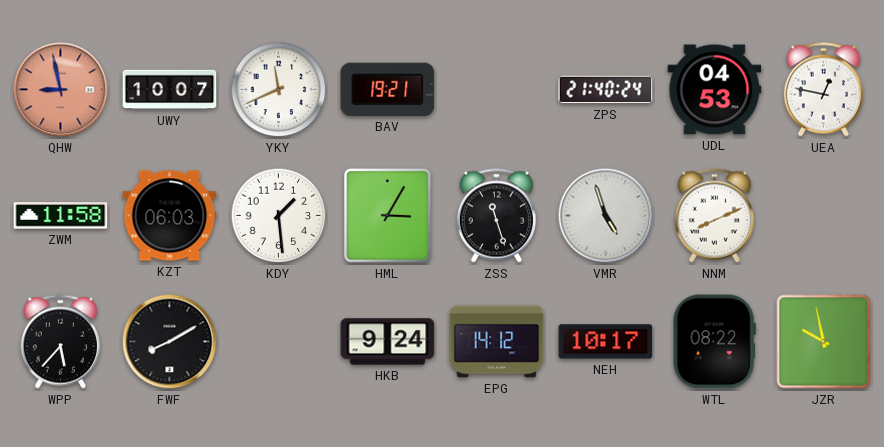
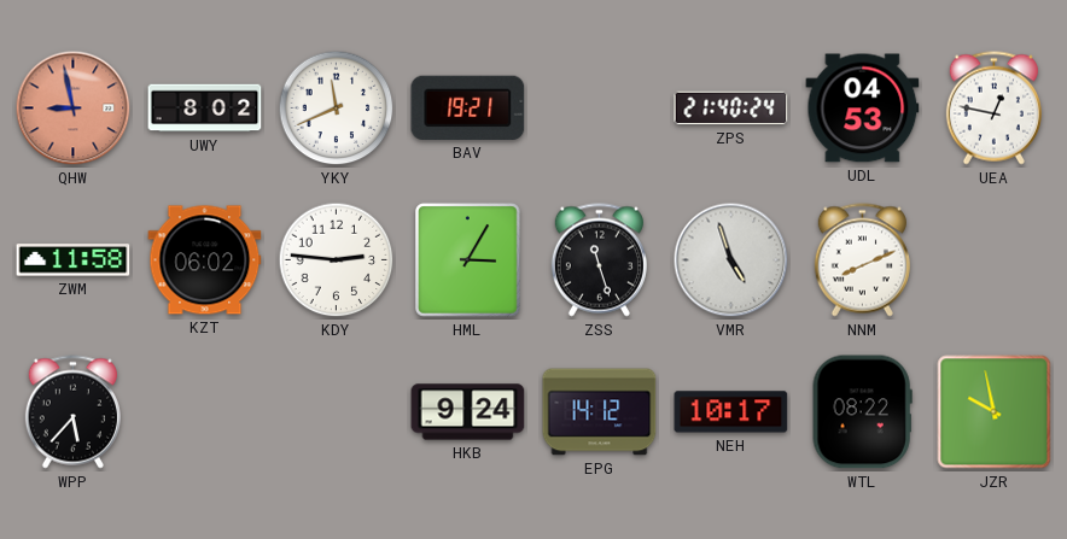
UWY: 10:07 -> 8:02 (205, 109)
KZT: 06:03 -> 06:02 (205, 260)
KDY: 1:29 -> 2:46 (337, 260)
FWF: 8:10 -> none (170, 342)
